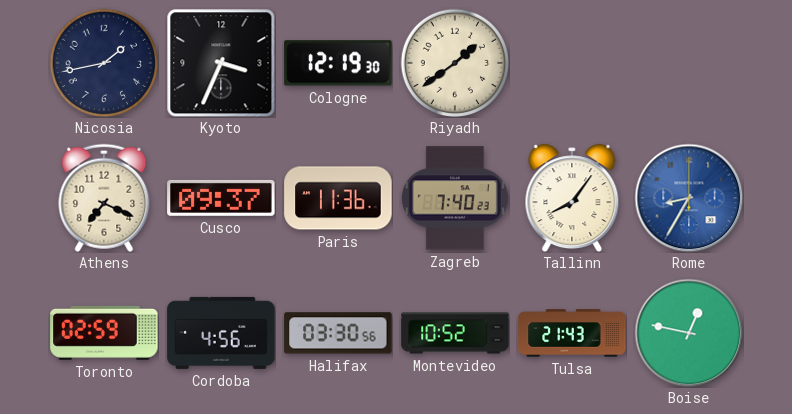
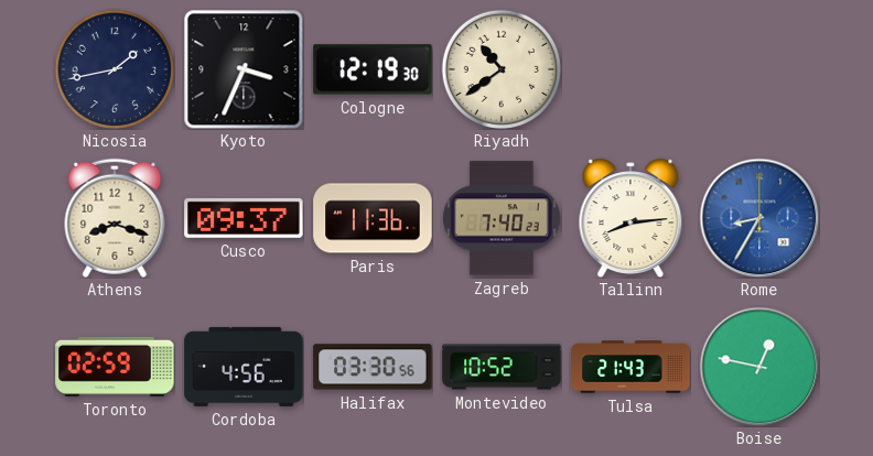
Riyadh: 1:39 -> 10:39 (500, 68)
Athens: 7:19 -> 8:18 (115, 218)
Tallinn: 8:06 -> 8:14 (630, 218)
